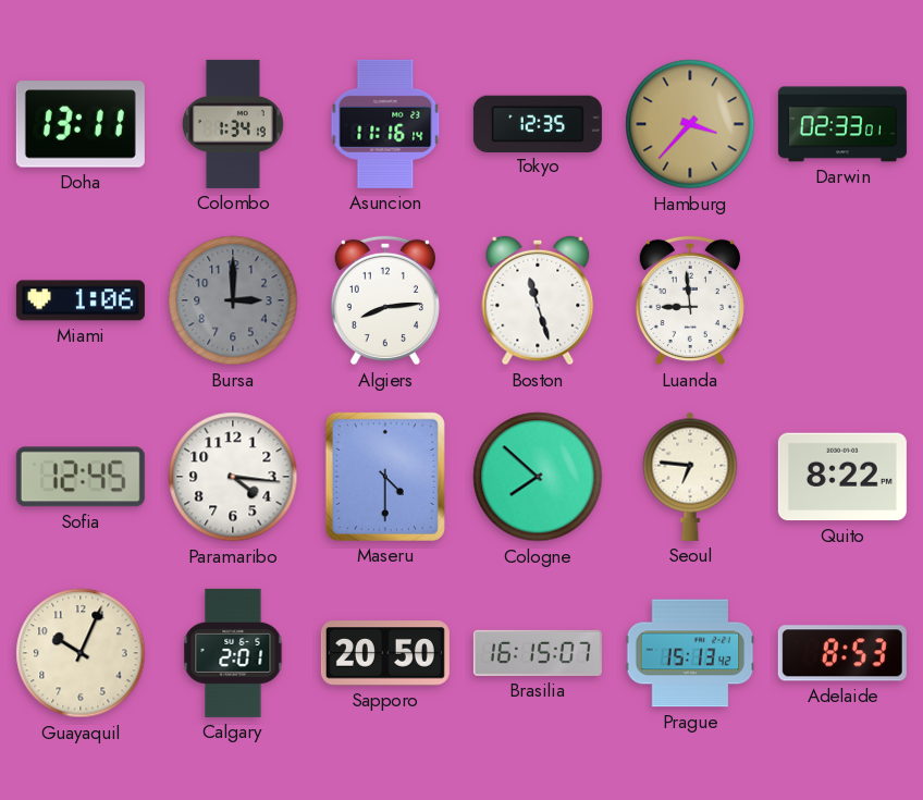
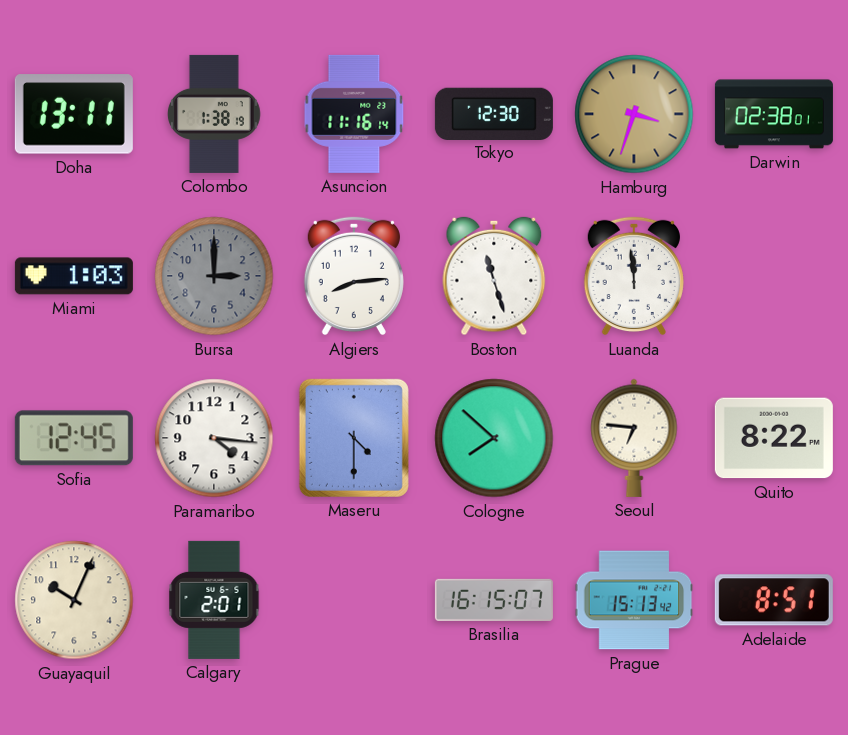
Colombo: 1:34 -> 1:38 (215, 114)
Tokyo: 12:35 -> 12:30 (494, 113)
Hamburg: 3:37 -> 3:33 (634, 114)
Darwin: 02:33 -> 02:38 (774, 114)
Miami: 1:06 -> 1:03 (74, 276)
Luanda: 8:59 -> 11:59 (634, 276)
Sapporo: 20:50 -> none (385, 653)
Adelaide: 8:53 -> 8:51 (774, 600)
